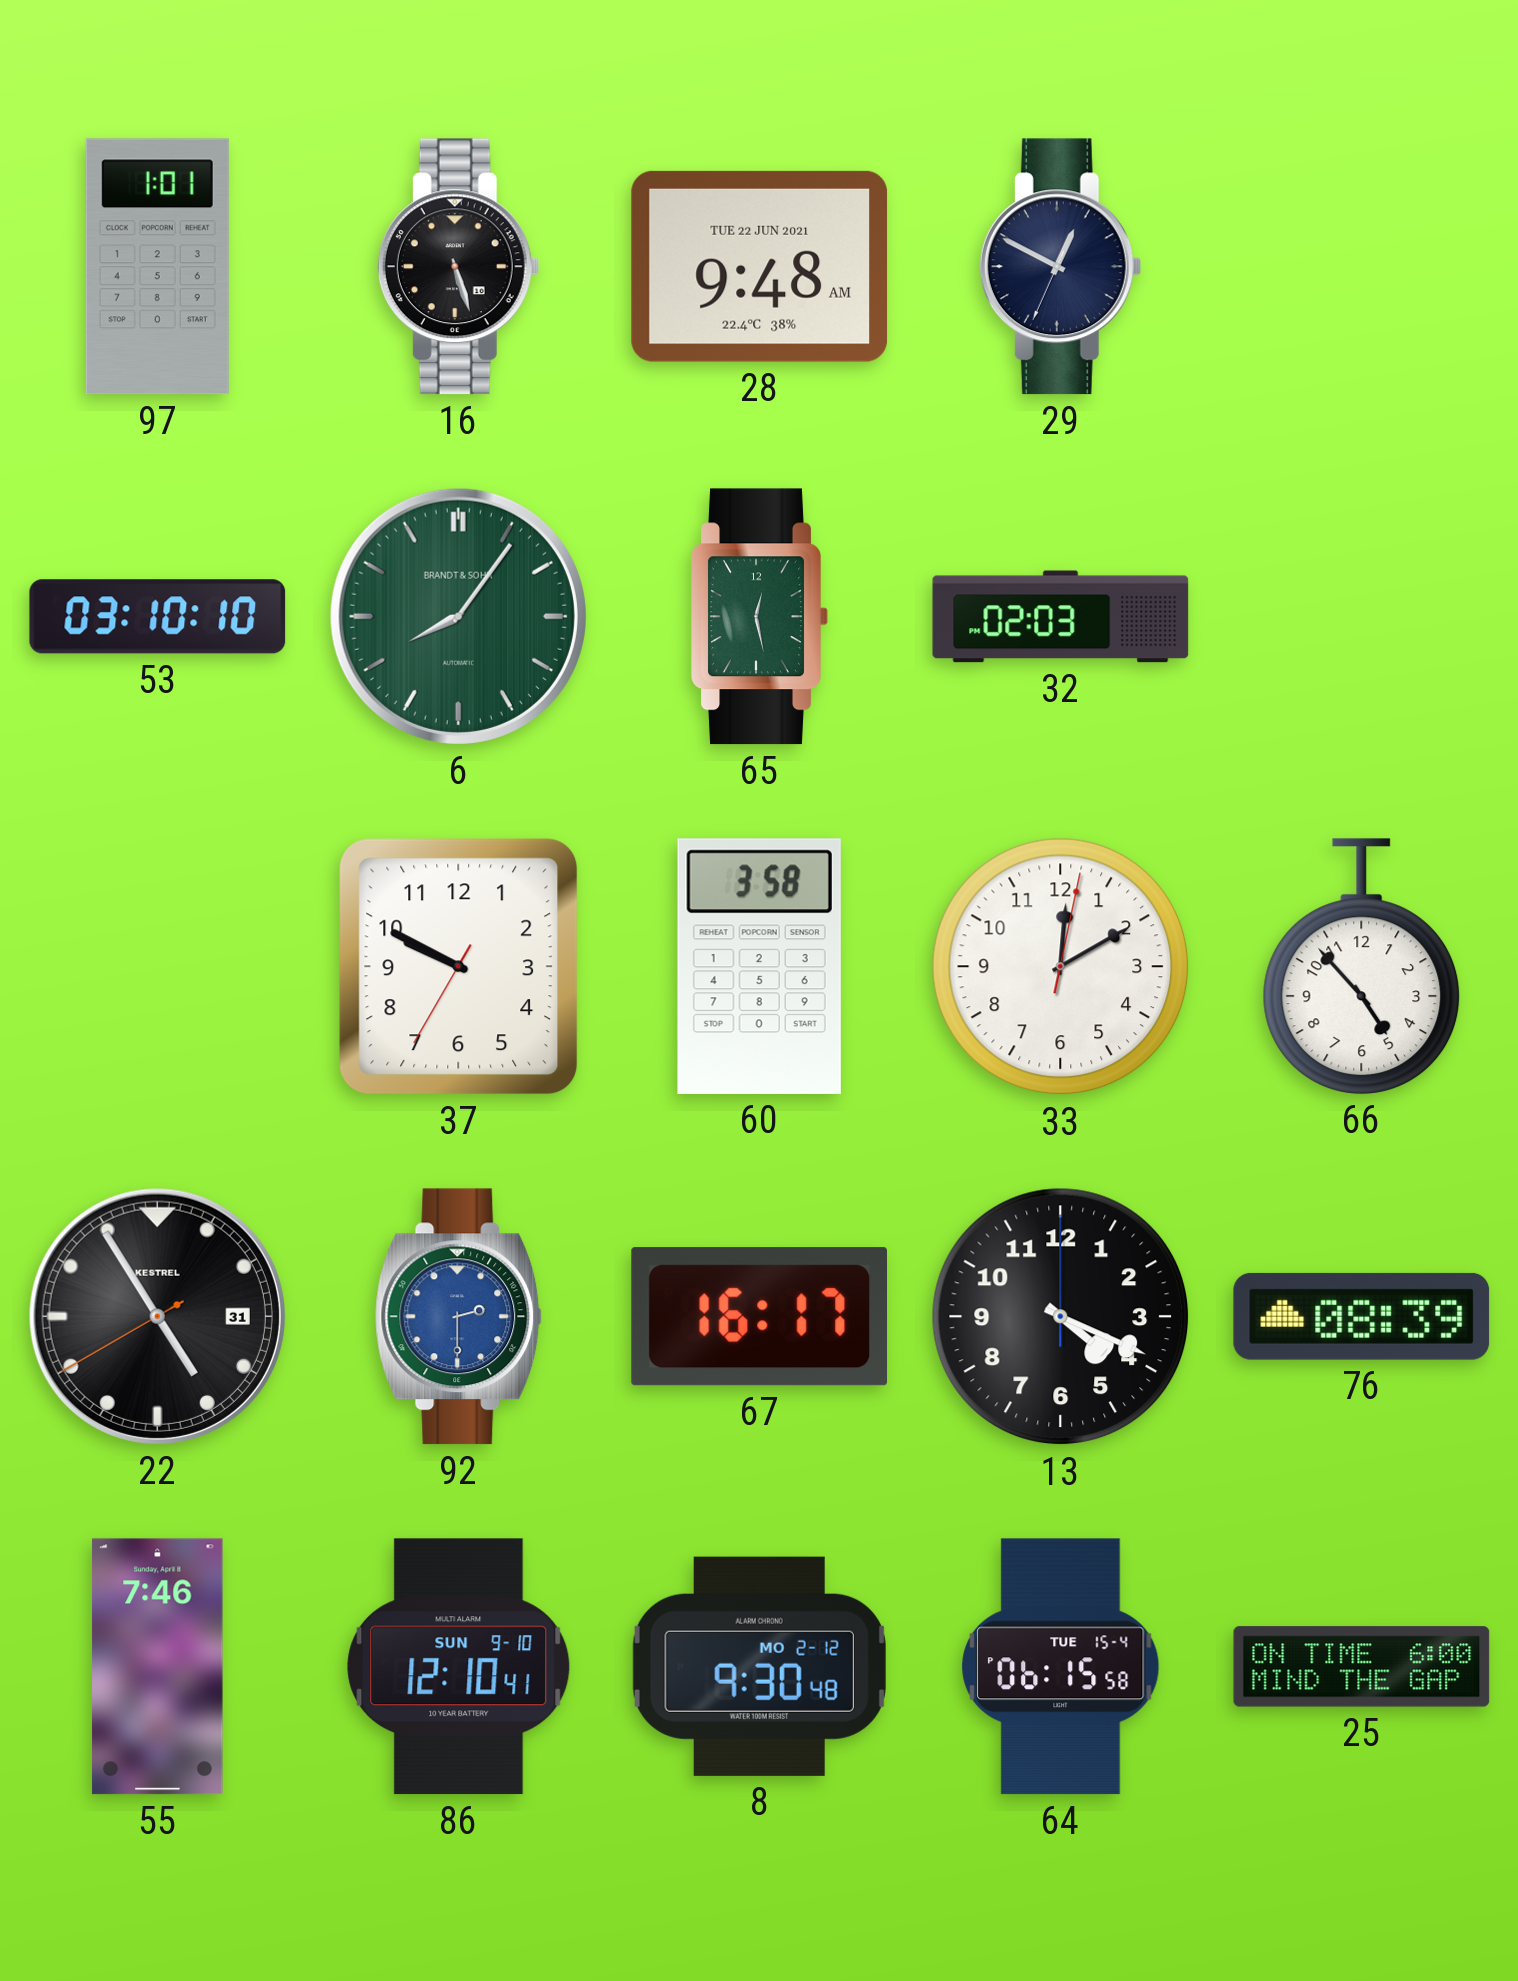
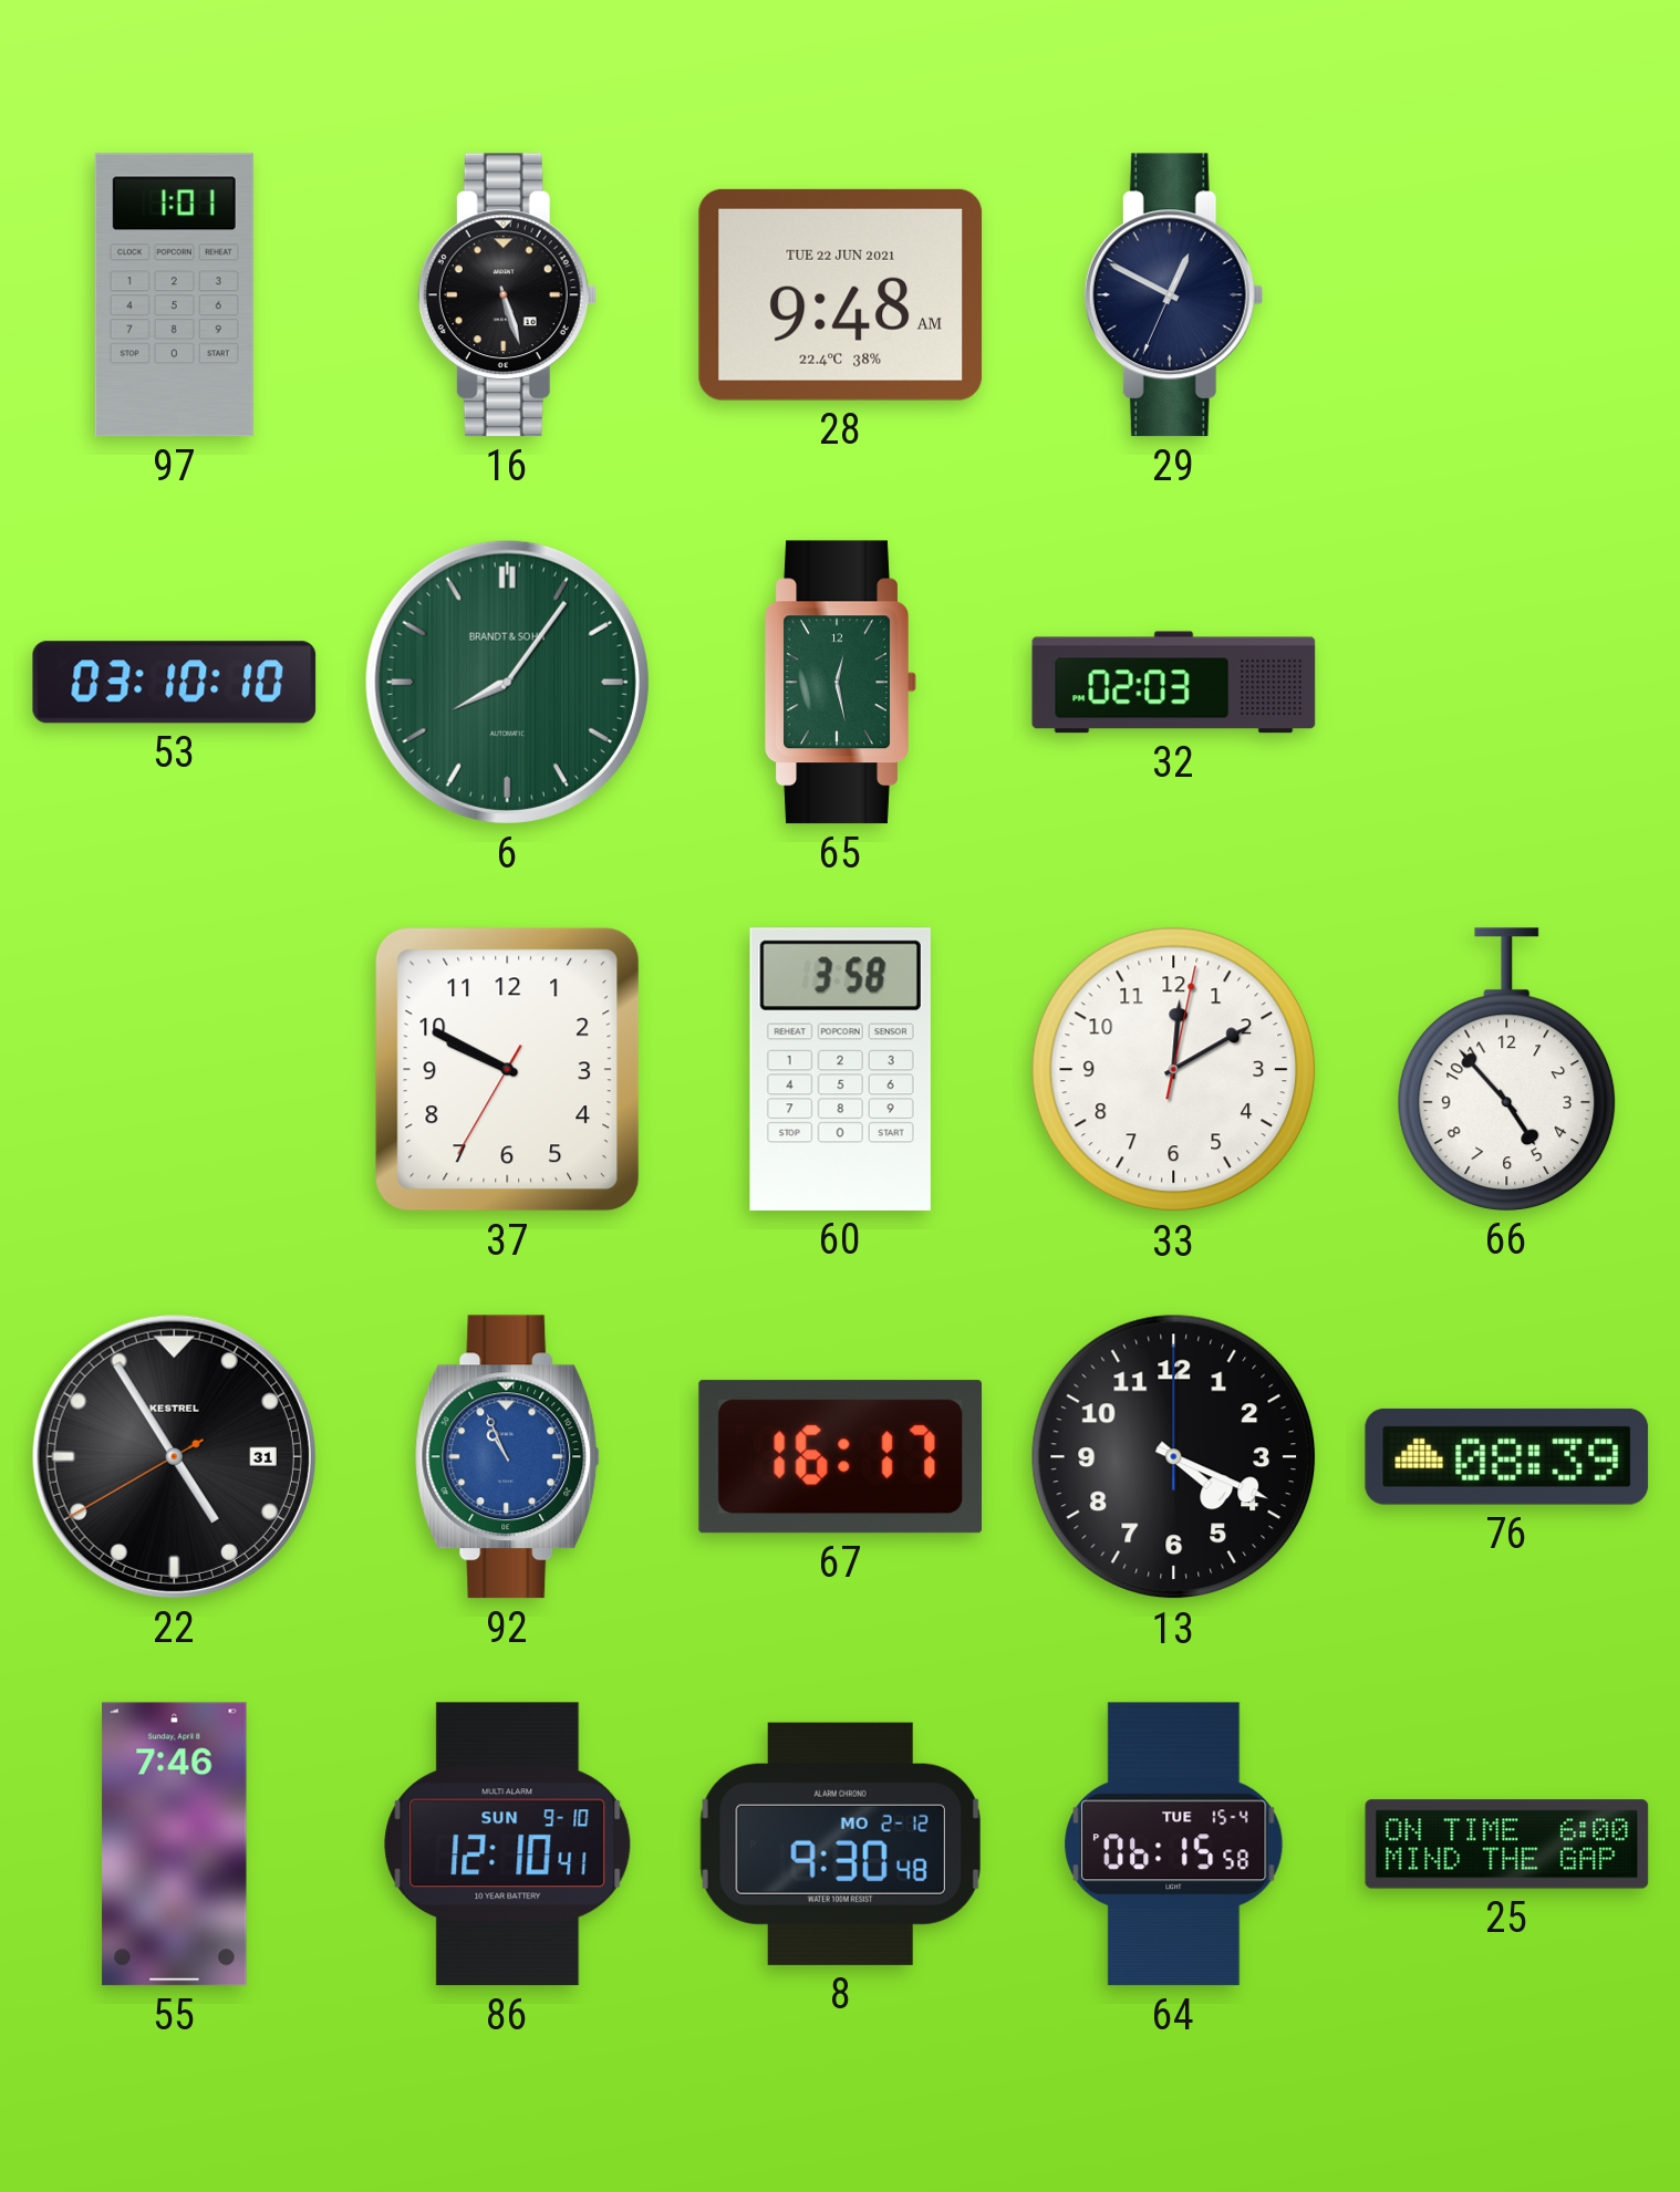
92: 2:30 -> 10:56 (508, 1457)
